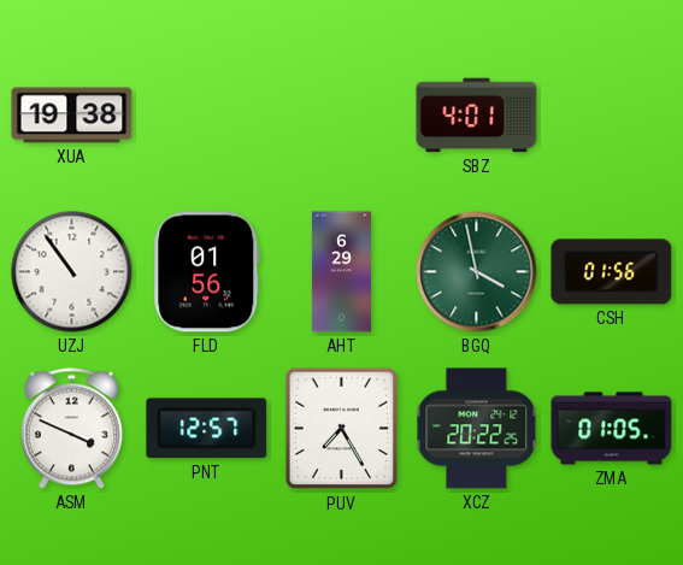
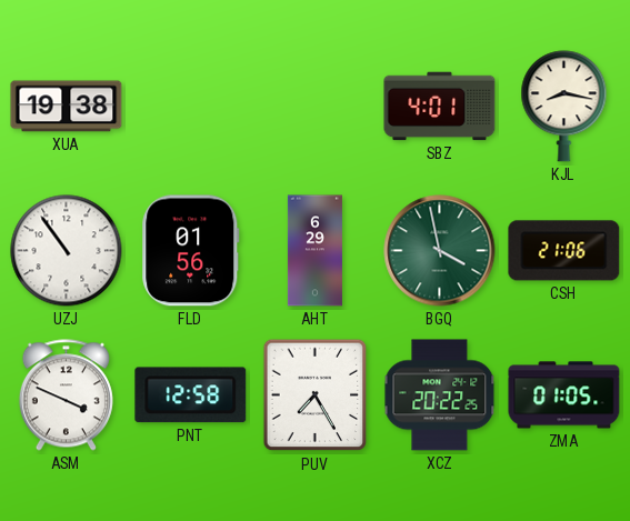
KJL: none -> 8:17 (564, 107)
CSH: 01:56 -> 21:06 (564, 251)
PNT: 12:57 -> 12:58 (191, 395)
